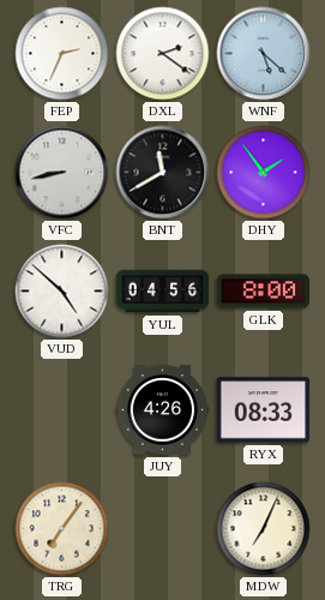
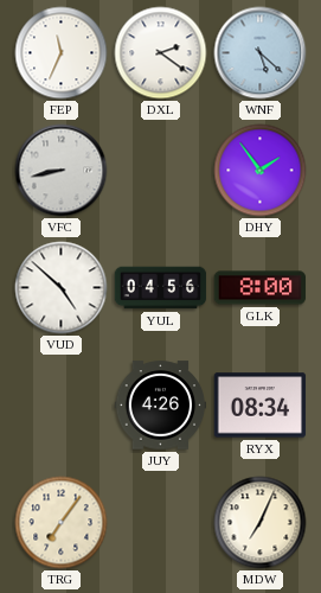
FEP: 2:34 -> 11:34 (62, 53)
BNT: 11:40 -> none (163, 173)
RYX: 08:33 -> 08:34 (261, 406)
